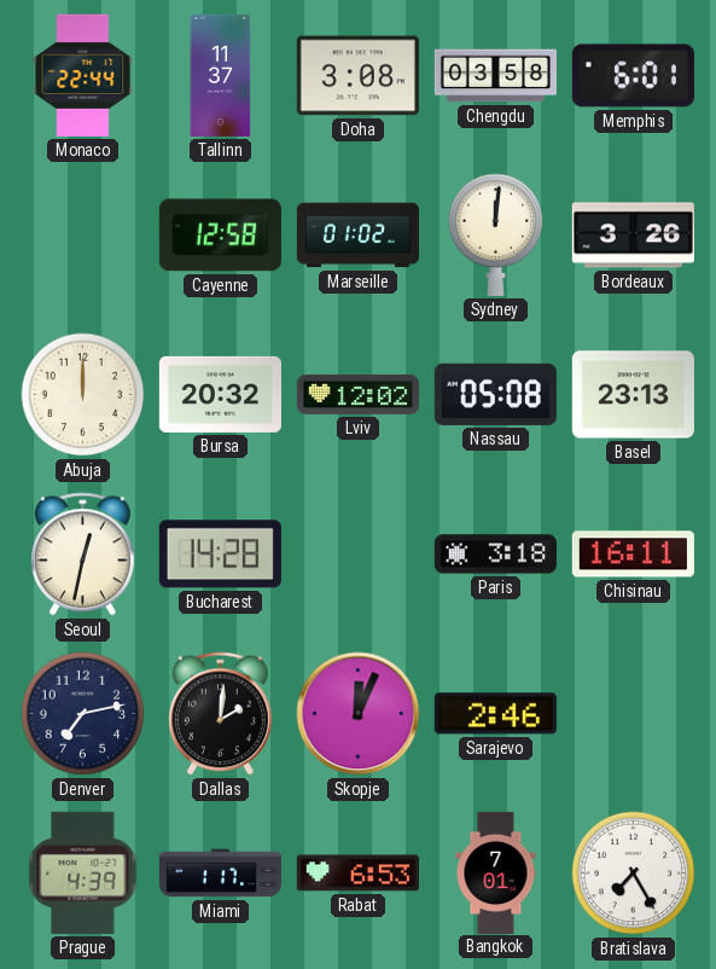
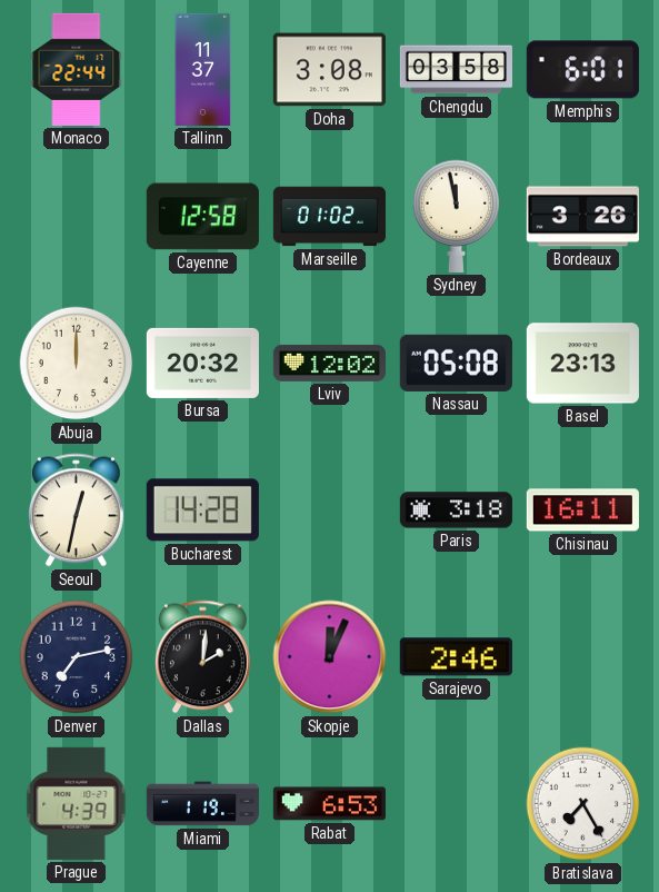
Sydney: 12:01 -> 11:58 (457, 216)
Miami: 1:17 -> 1:19 (202, 804)
Bangkok: 7:01 -> none (496, 872)
